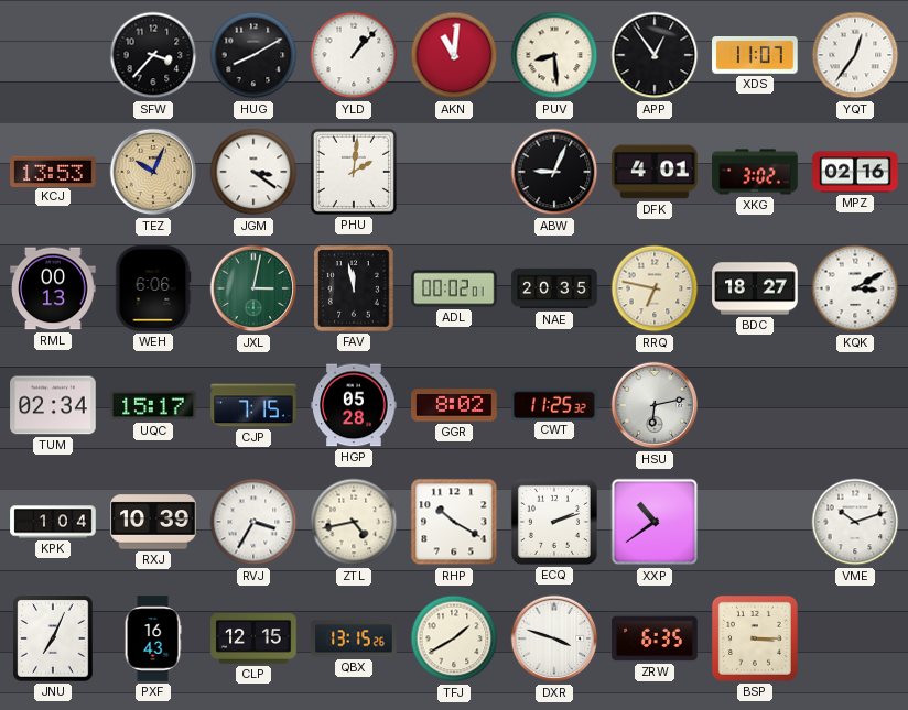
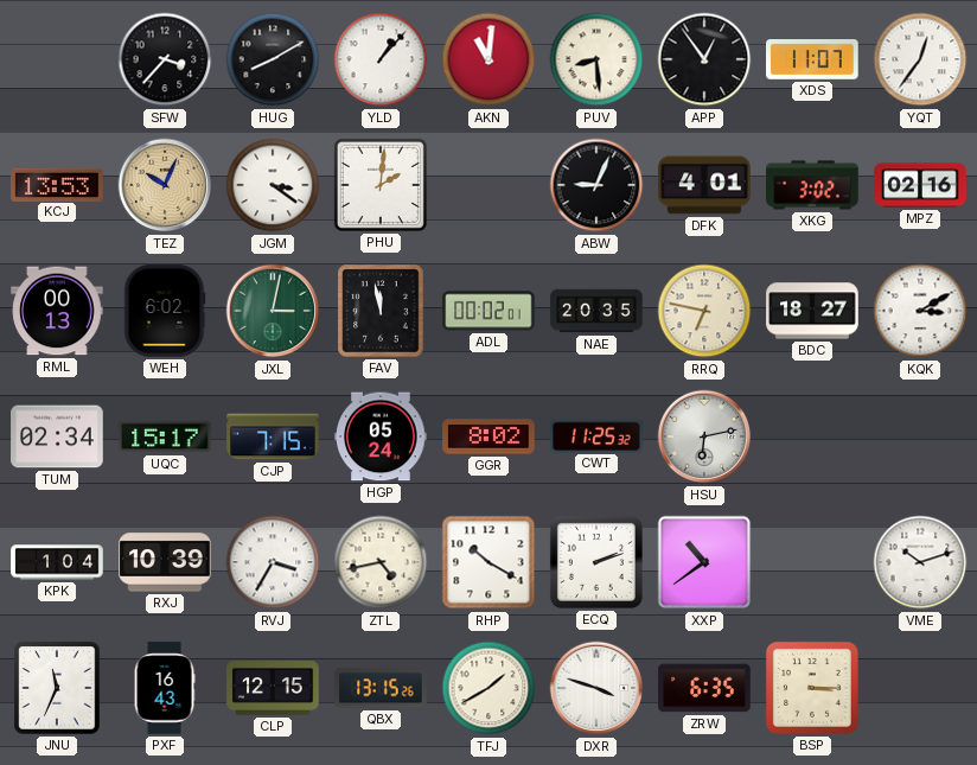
WEH: 6:06 -> 6:02 (165, 311)
HGP: 05:28 -> 05:24 (381, 436)
JNU: 7:04 -> 11:34 (57, 688)
